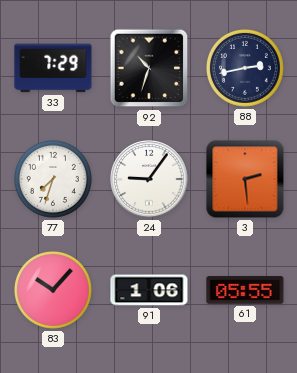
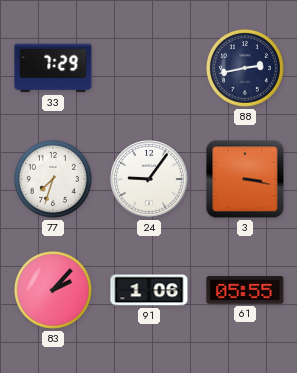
92: 10:33 -> none (149, 68)
3: 2:29 -> 3:17 (245, 179)
83: 10:07 -> 2:07 (53, 290)
